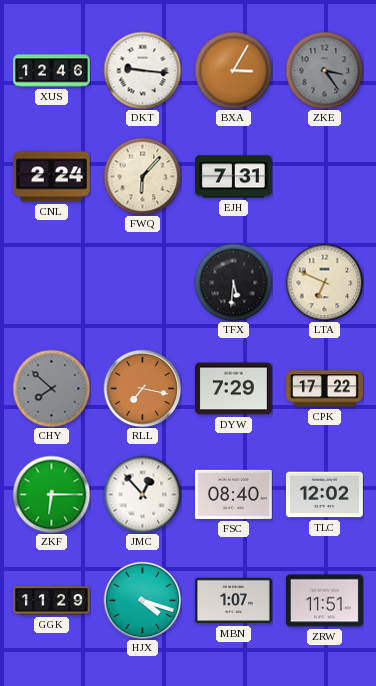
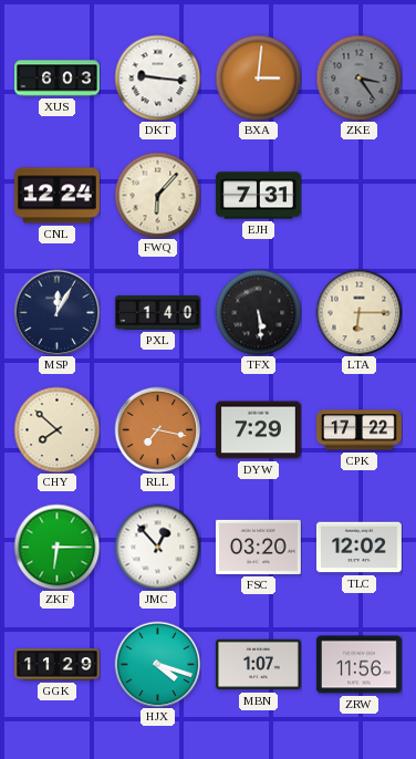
XUS: 12:46 -> 6:03 (58, 79)
BXA: 3:05 -> 3:01 (258, 77)
CNL: 2:24 -> 12:24 (56, 196)
MSP: none -> 12:05 (56, 312)
PXL: none -> 1:40 (157, 312)
TFX: 5:31 -> 5:29 (258, 312)
LTA: 6:49 -> 6:15 (358, 312)
CHY dial: grey -> cream (56, 429)
FSC: 08:40 -> 03:20 (258, 547)
ZRW: 11:51 -> 11:56 (358, 665)
